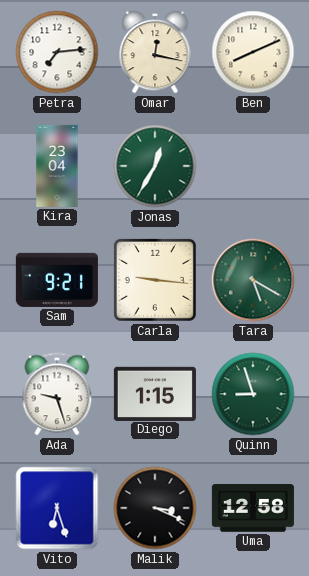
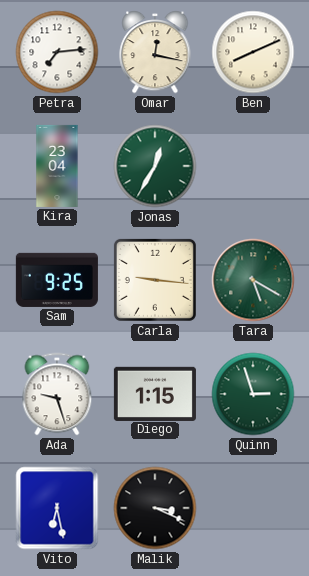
Sam: 9:21 -> 9:25 (57, 280)
Quinn: 8:57 -> 2:57 (253, 394)
Vito: 6:27 -> 6:28 (57, 508)
Uma: 12:58 -> none (253, 508)
